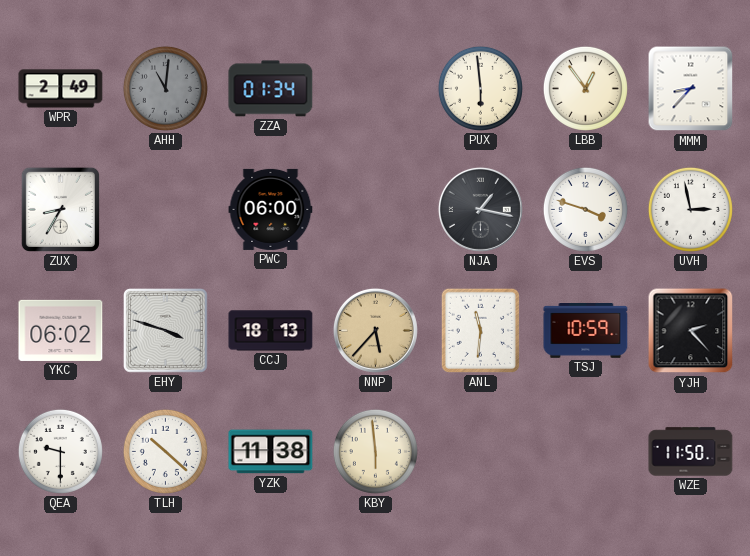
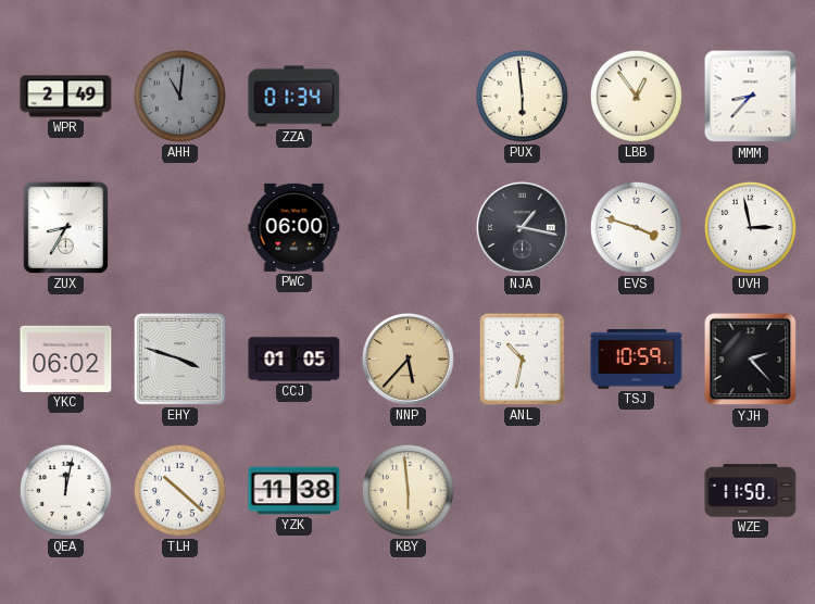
CCJ: 18:13 -> 01:05 (294, 360)
ANL: 11:31 -> 10:32 (522, 358)
QEA: 9:30 -> 12:02 (65, 490)
